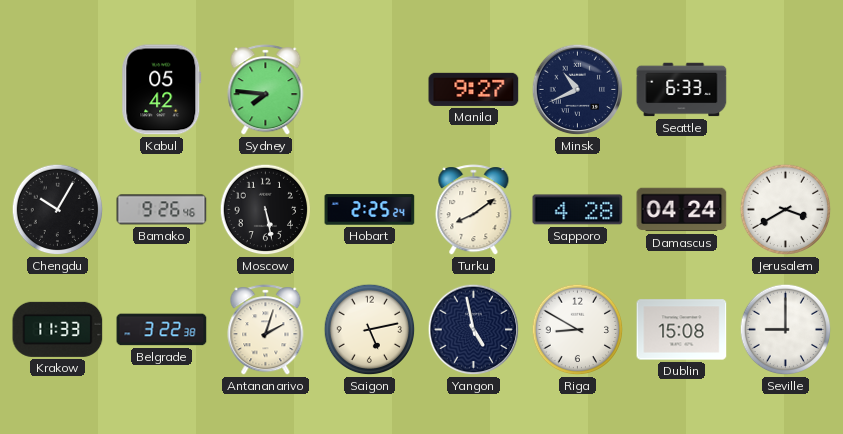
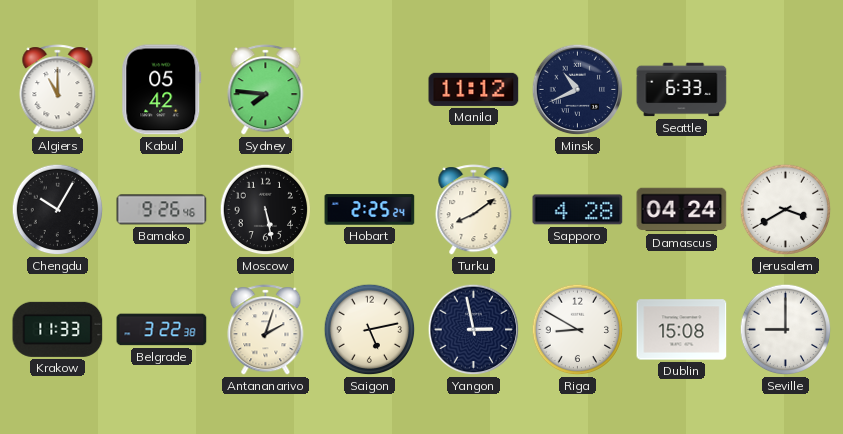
Algiers: none -> 11:00 (58, 90)
Manila: 9:27 -> 11:12 (474, 89)
Yangon: 4:58 -> 2:58 (474, 330)
